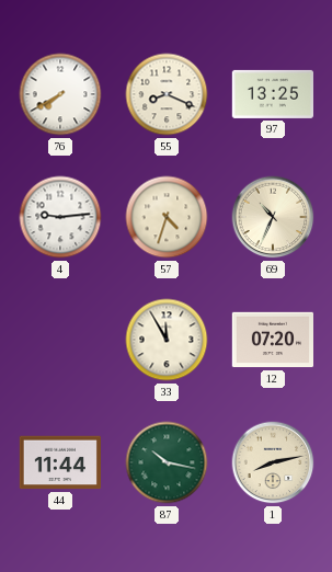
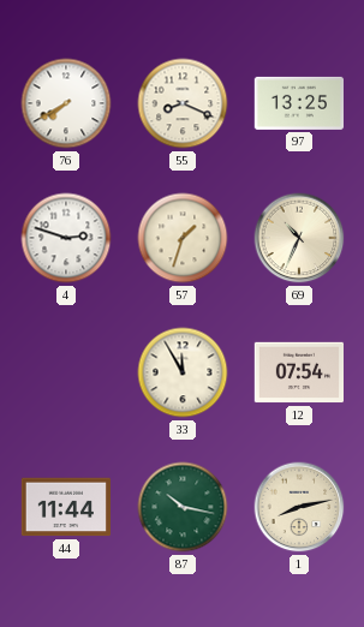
4: 9:14 -> 2:48 (66, 238)
57: 4:33 -> 1:33 (183, 238)
12: 07:20 -> 07:54 (298, 372)
